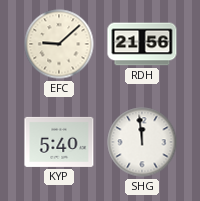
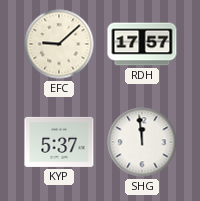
RDH: 21:56 -> 17:57 (142, 44)
KYP: 5:40 -> 5:37 (59, 142)
